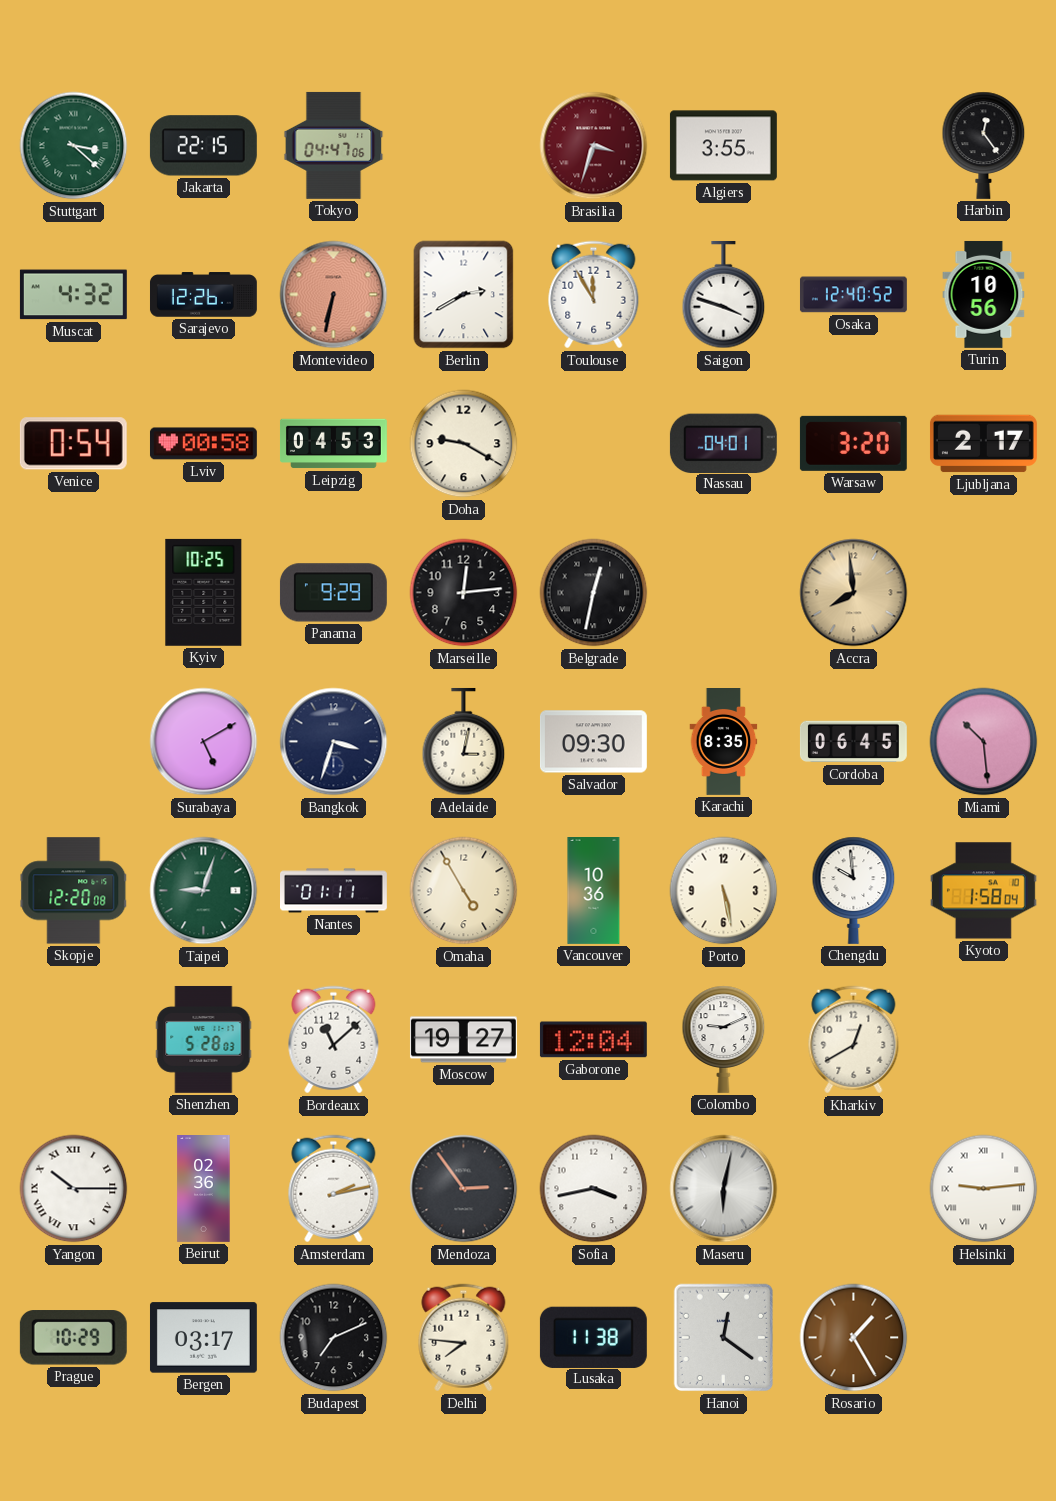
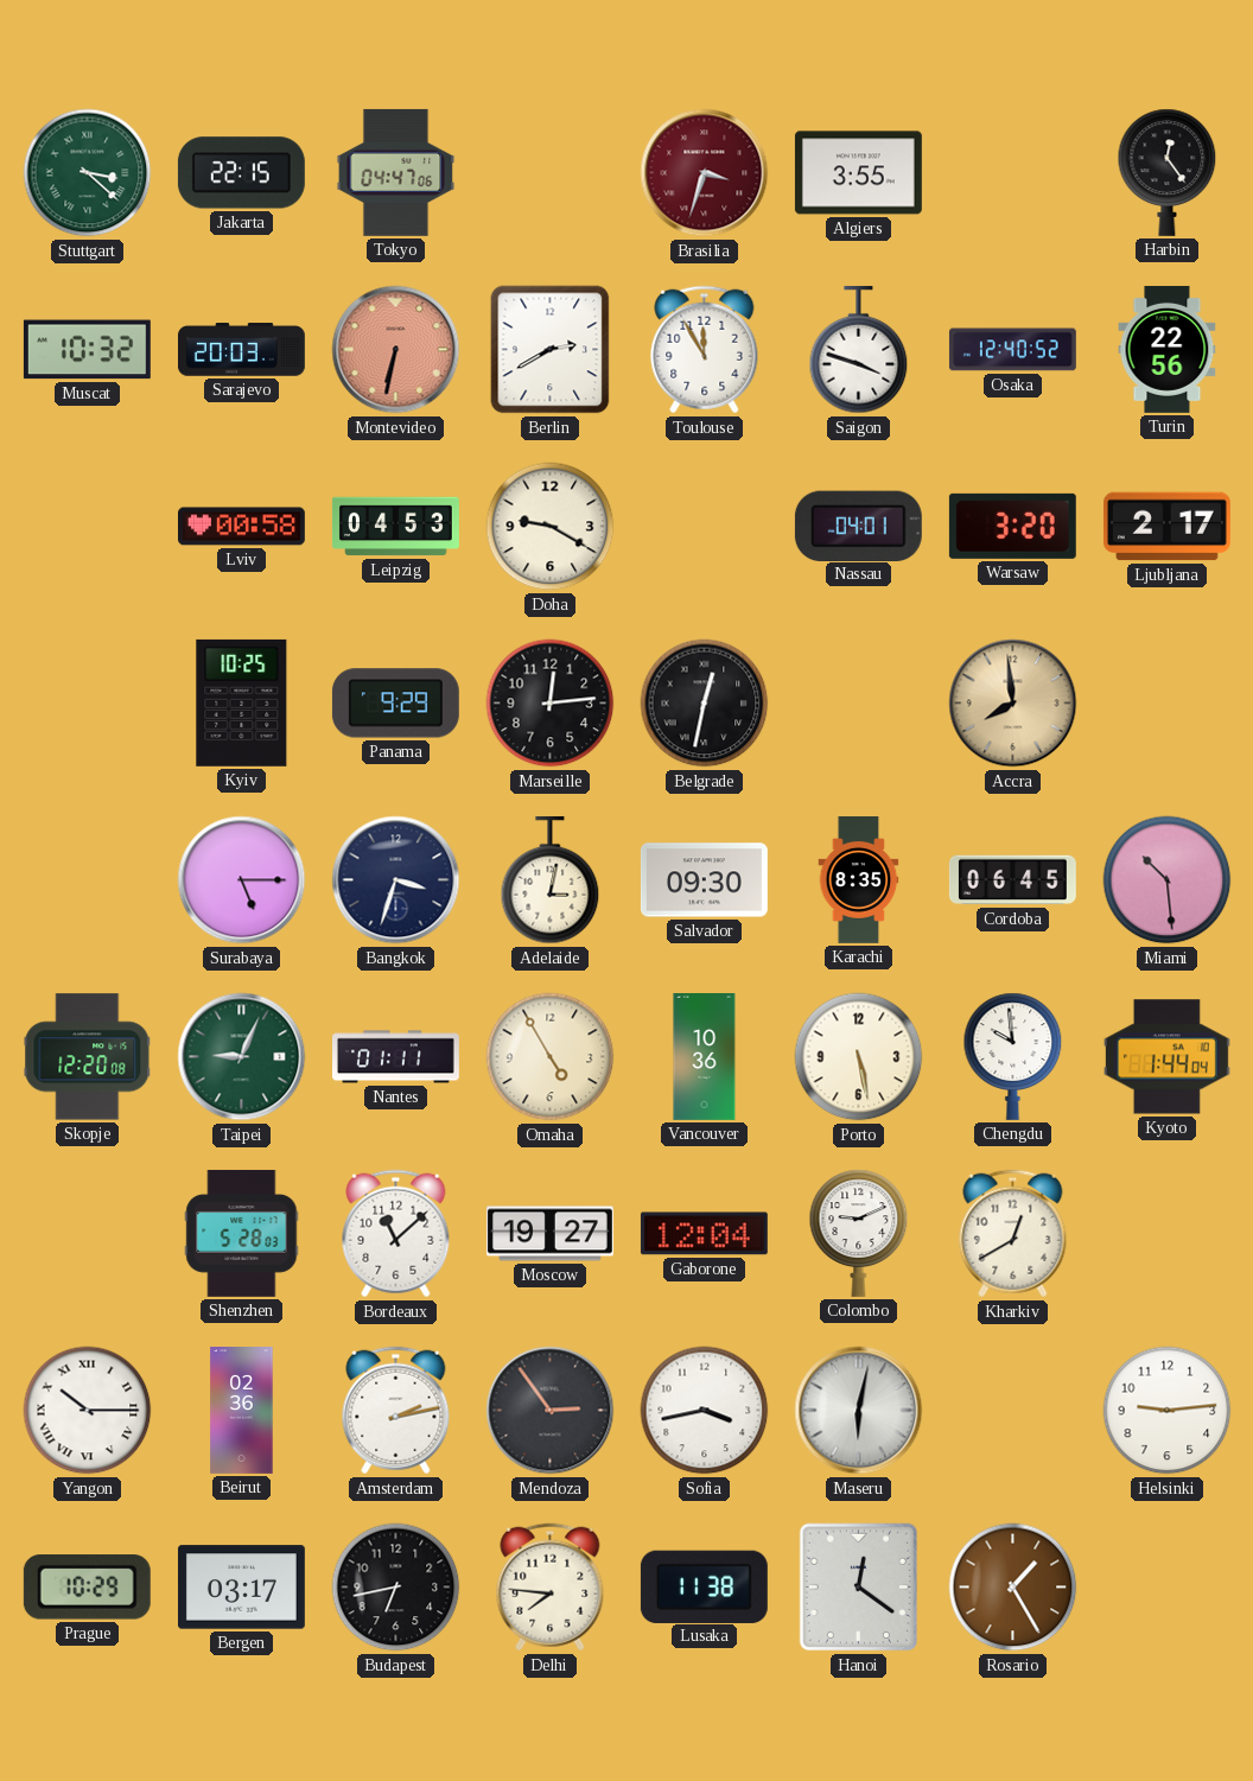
Muscat: 4:32 -> 10:32 (87, 350)
Sarajevo: 12:26 -> 20:03 (241, 350)
Turin: 10:56 -> 22:56 (1168, 349)
Venice: 0:54 -> none (73, 444)
Surabaya: 5:10 -> 5:15 (242, 880)
Taipei: 9:03 -> 9:04 (242, 1057)
Kyoto: 1:58 -> 1:44 (1166, 1057)
Helsinki numerals: Roman -> Arabic (1168, 1411)
Budapest: 7:11 -> 6:43 (396, 1588)
